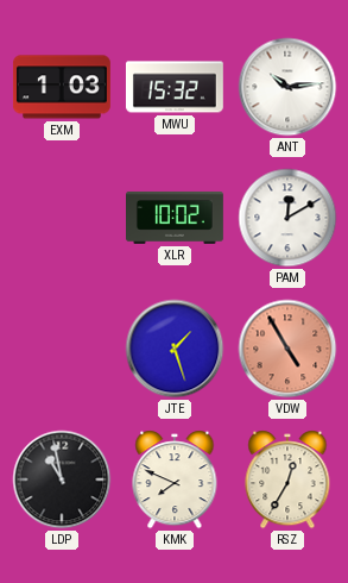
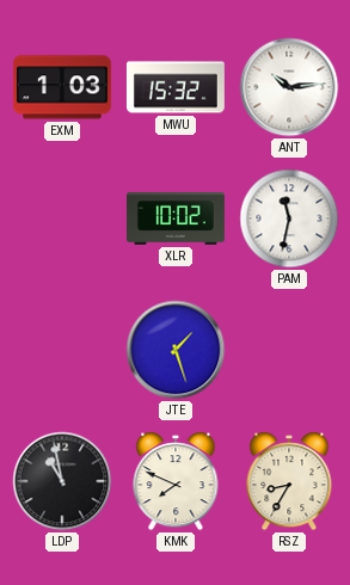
PAM: 12:10 -> 11:32 (289, 218)
VDW: 4:55 -> none (287, 349)
RSZ: 12:35 -> 8:35 (289, 481)
